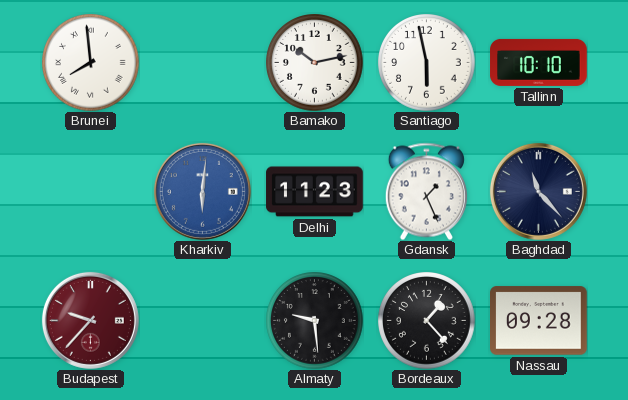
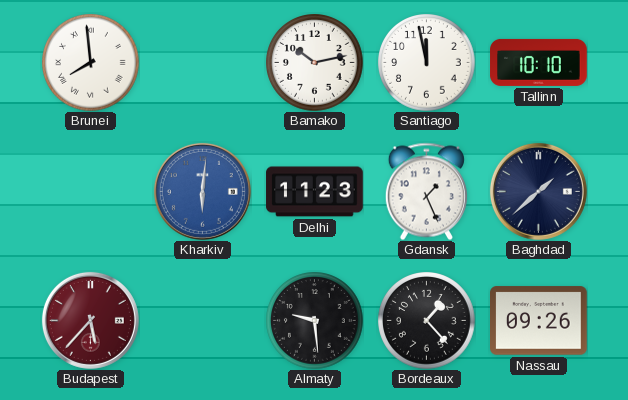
Santiago: 5:58 -> 11:58 (427, 63)
Baghdad: 11:23 -> 1:38 (538, 191)
Budapest: 9:37 -> 5:37 (90, 320)
Nassau: 09:28 -> 09:26 (539, 321)
